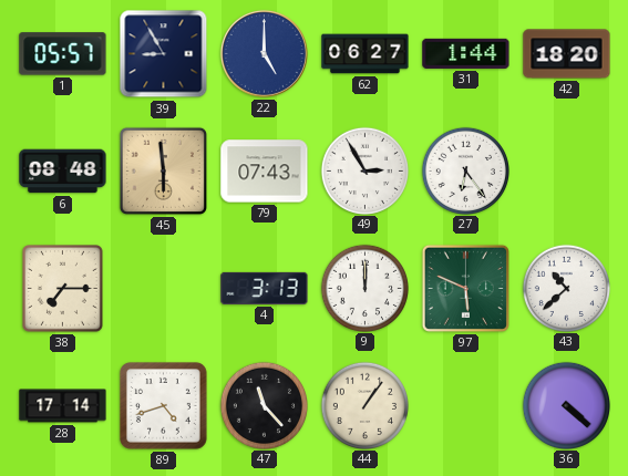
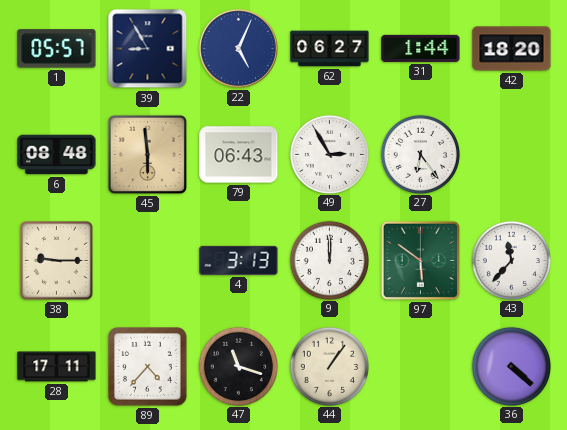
22: 5:00 -> 5:04 (238, 48)
79: 07:43 -> 06:43 (239, 155)
38: 7:15 -> 9:15 (56, 260)
97: 5:49 -> 5:51 (420, 260)
43: 10:38 -> 11:37 (511, 260)
28: 17:14 -> 17:11 (57, 367)
89: 4:42 -> 4:37 (148, 366)
47: 11:23 -> 11:18 (238, 366)
